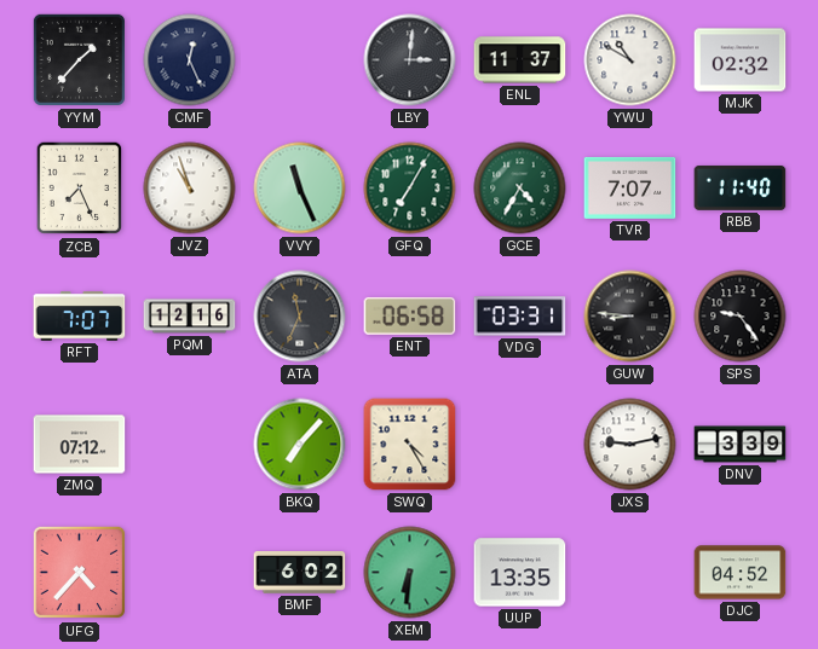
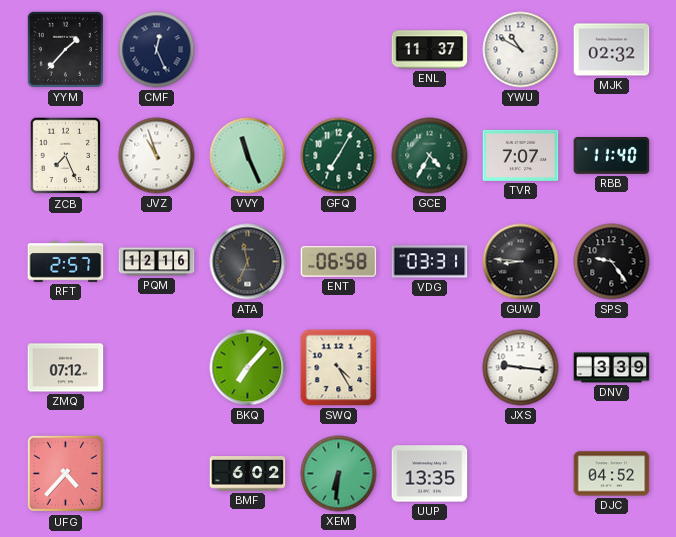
LBY: 3:01 -> none (410, 60)
RFT: 7:07 -> 2:57 (66, 262)
JXS: 9:13 -> 9:16 (521, 368)
